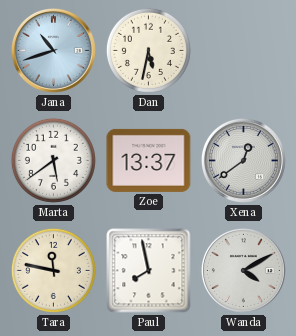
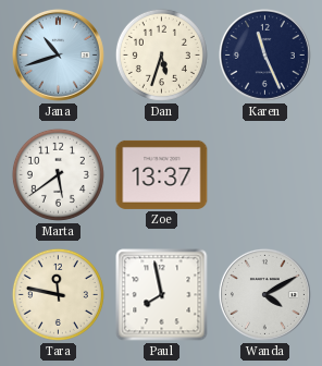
Dan: 5:32 -> 5:33 (161, 54)
Karen: none -> 11:26 (264, 54)
Xena: 12:39 -> none (243, 160)
